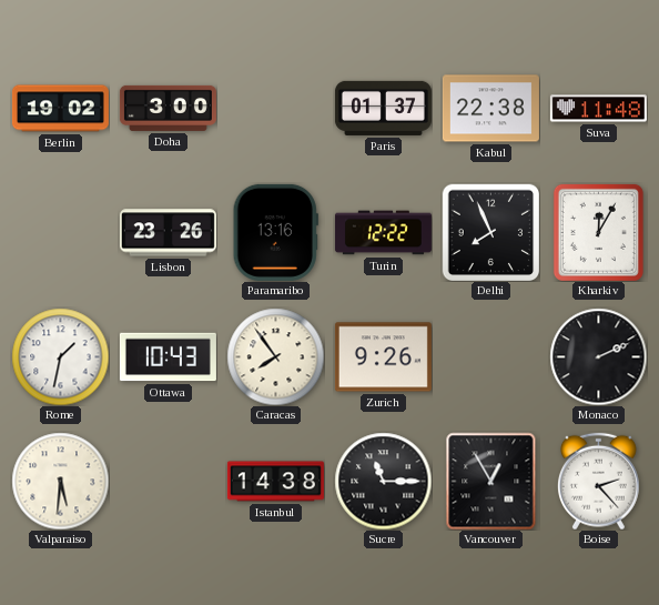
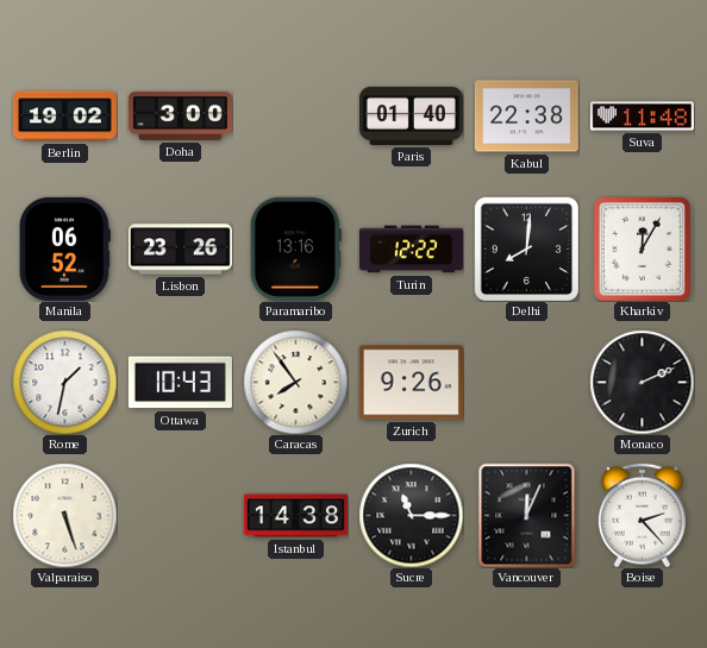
Paris: 01:37 -> 01:40 (411, 115)
Manila: none -> 06:52 (64, 248)
Delhi: 7:56 -> 8:01 (526, 248)
Valparaiso: 5:31 -> 5:27 (64, 515)
Vancouver: 12:55 -> 12:04 (527, 515)
